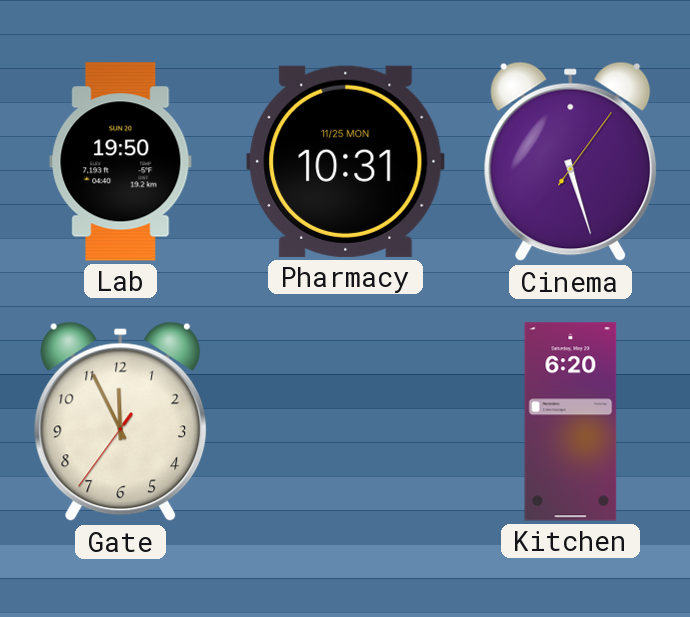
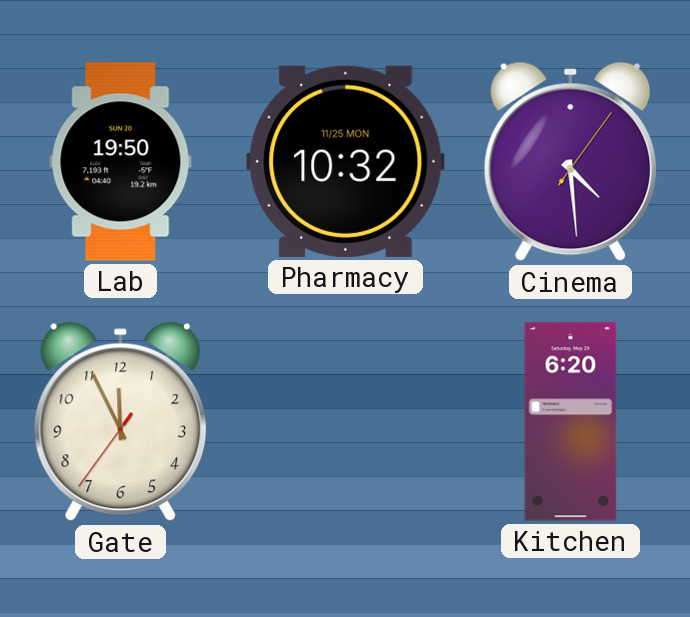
Pharmacy: 10:31 -> 10:32 (346, 161)
Cinema: 5:27 -> 4:29 (571, 162)
